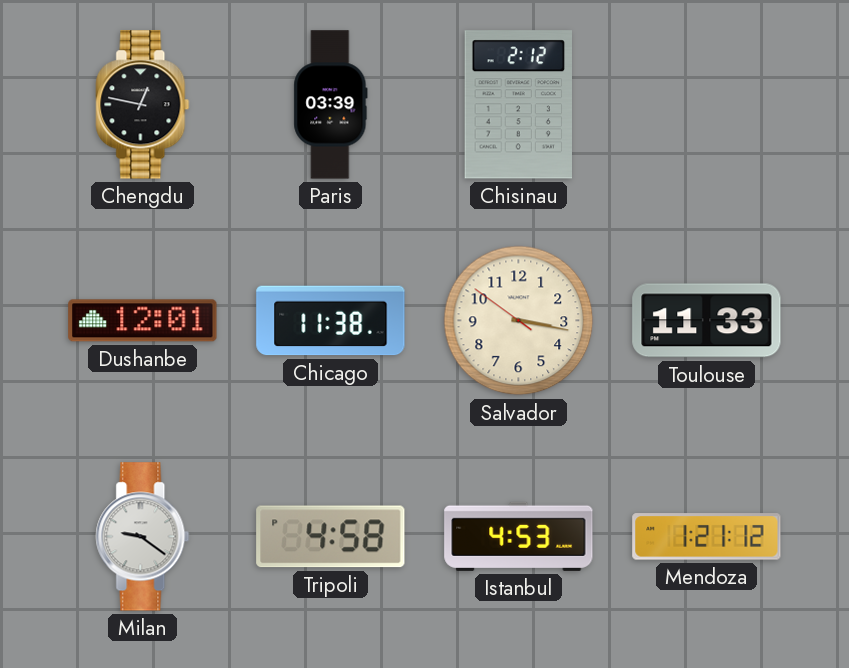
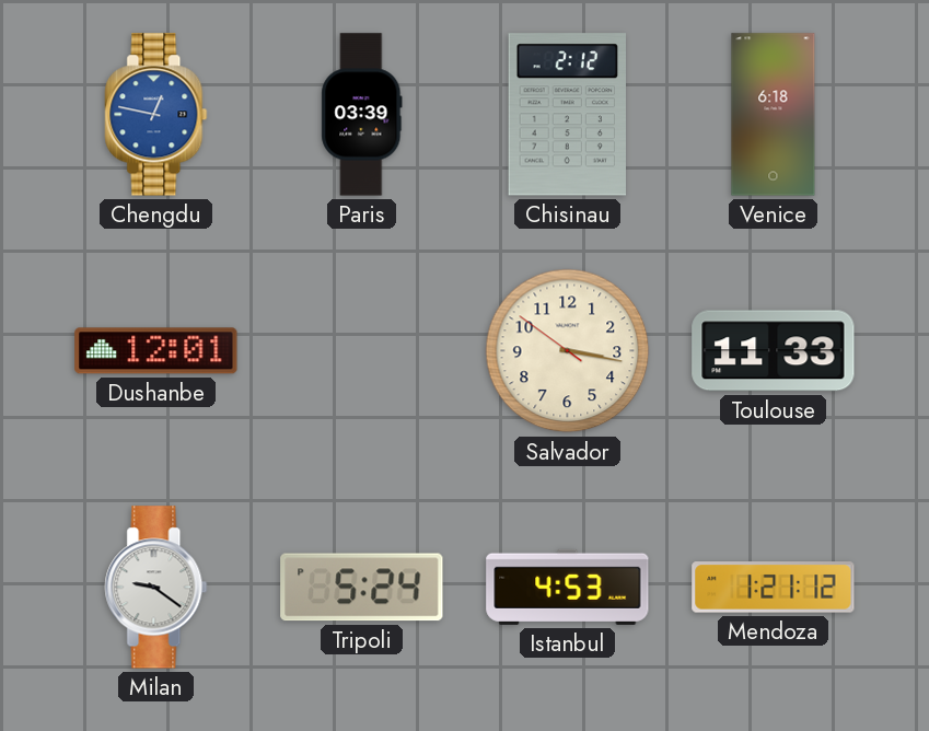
Chengdu dial: black -> blue (156, 115)
Venice: none -> 6:18 (774, 115)
Chicago: 11:38 -> none (331, 321)
Tripoli: 4:58 -> 5:24 (362, 588)
